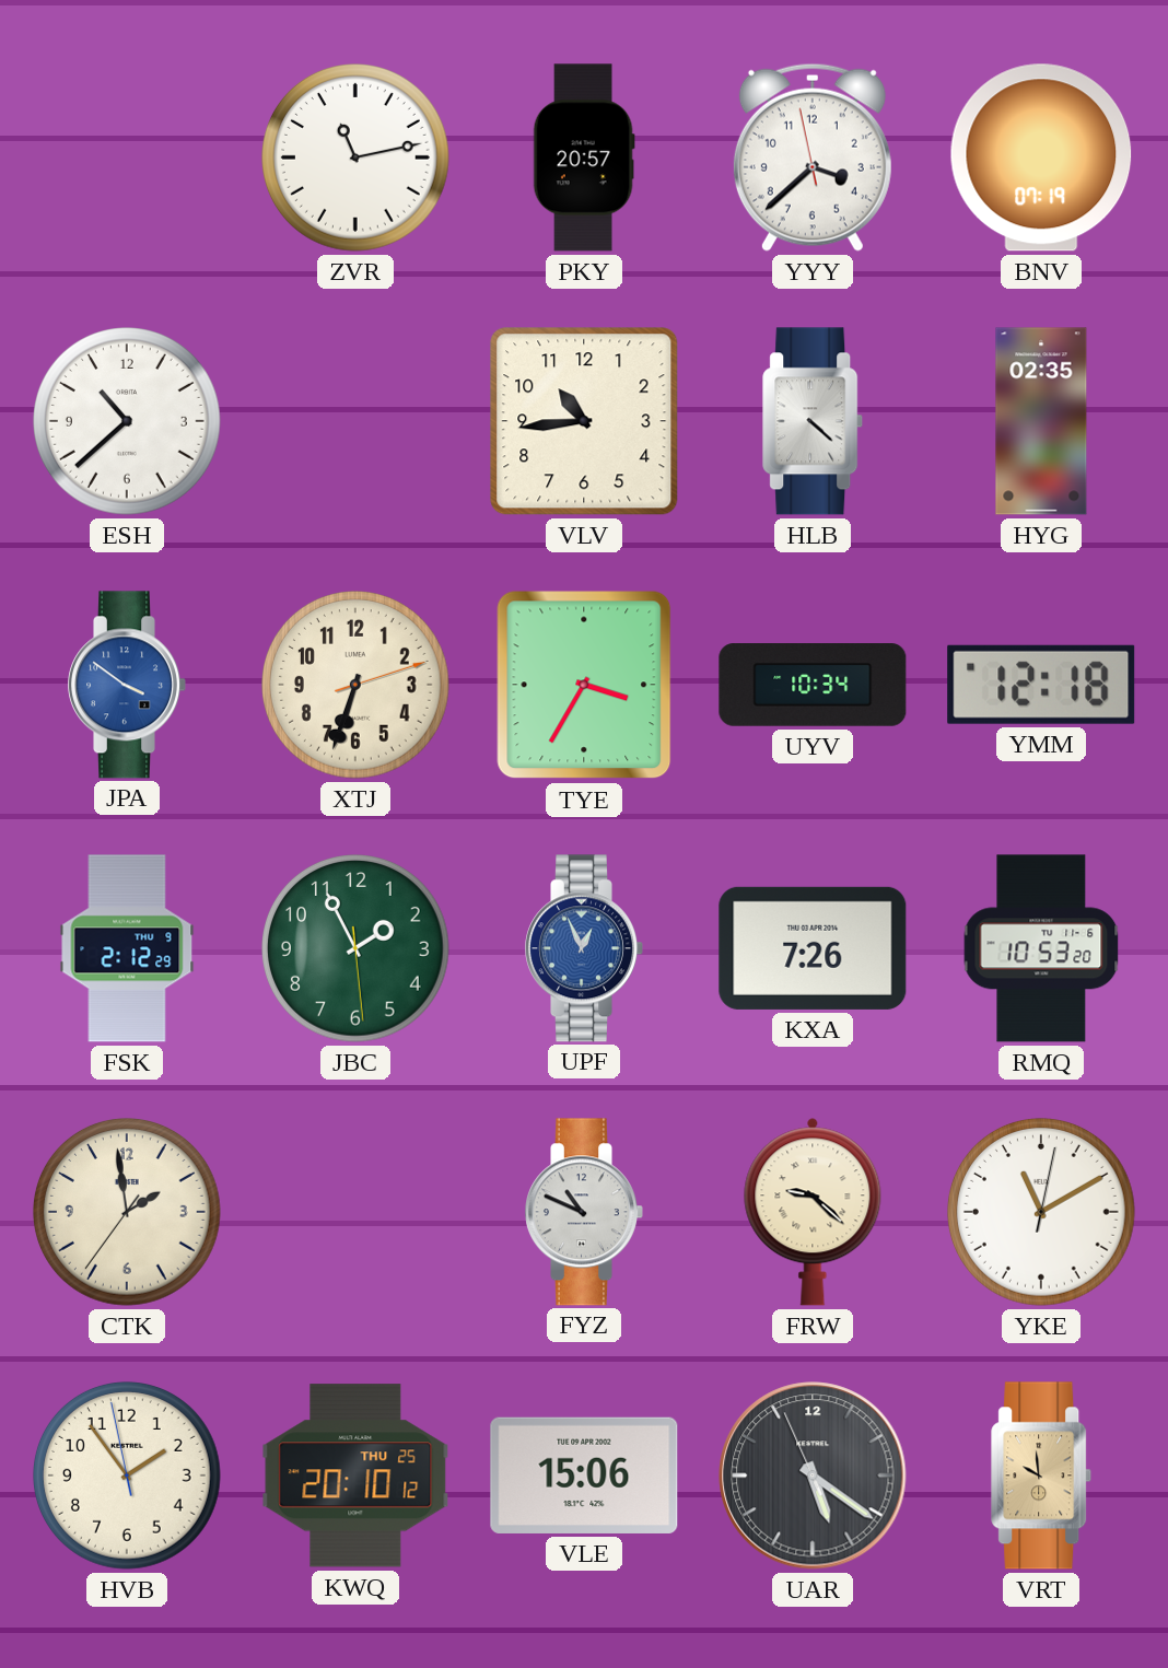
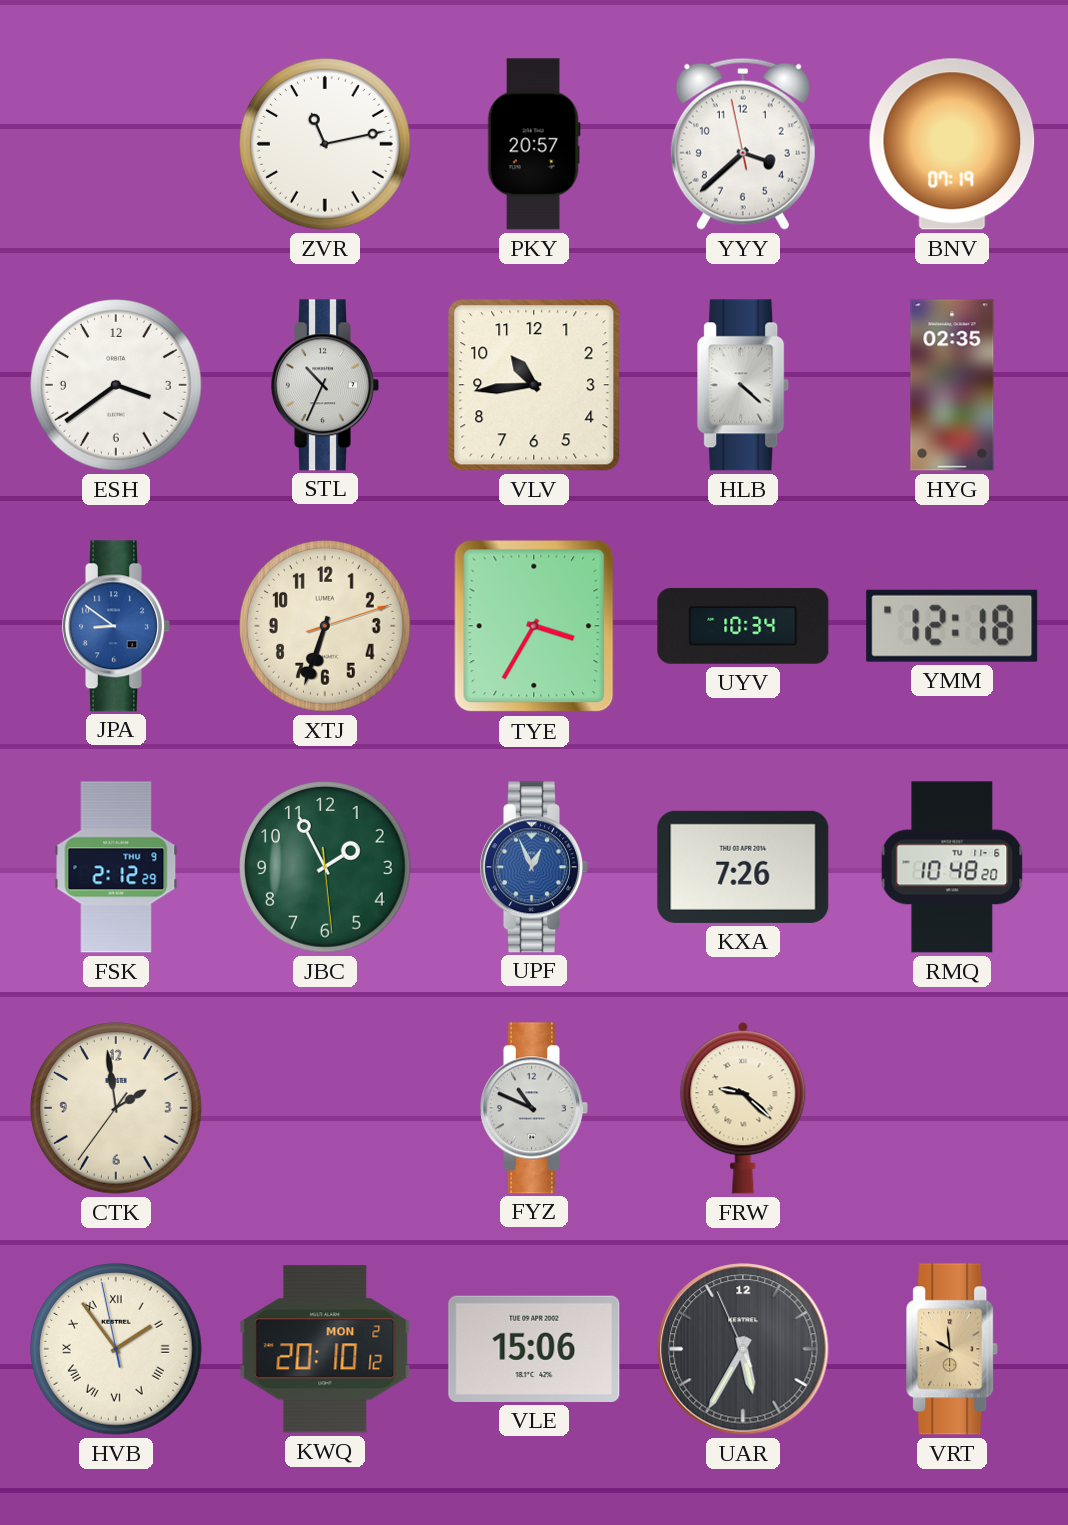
ESH: 10:38 -> 3:39 (117, 386)
STL: none -> 10:34 (325, 385)
JPA: 3:51 -> 8:51 (116, 626)
RMQ: 10:53 -> 10:48 (952, 867)
YKE: 11:10 -> none (1042, 1213)
HVB numerals: Arabic -> Roman (117, 1350)
KWQ date: THU 25 -> MON 2 (325, 1349)
UAR: 5:20 -> 5:34 (743, 1349)
